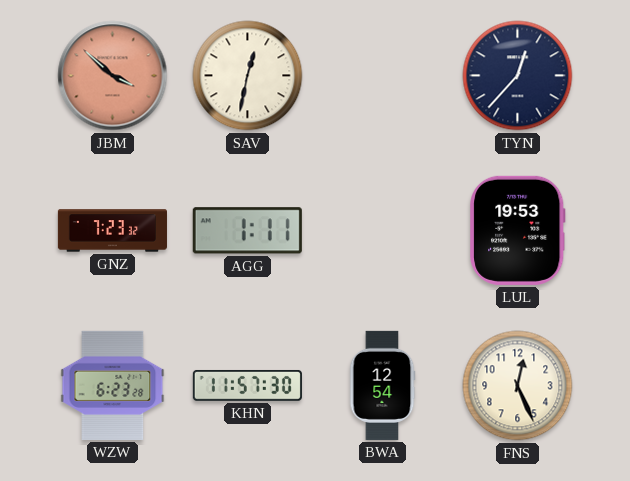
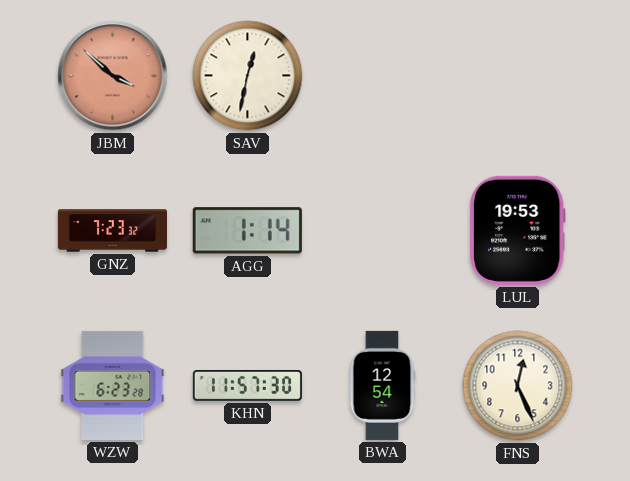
TYN: 12:37 -> none (518, 76)
AGG: 1:11 -> 1:14 (247, 231)
